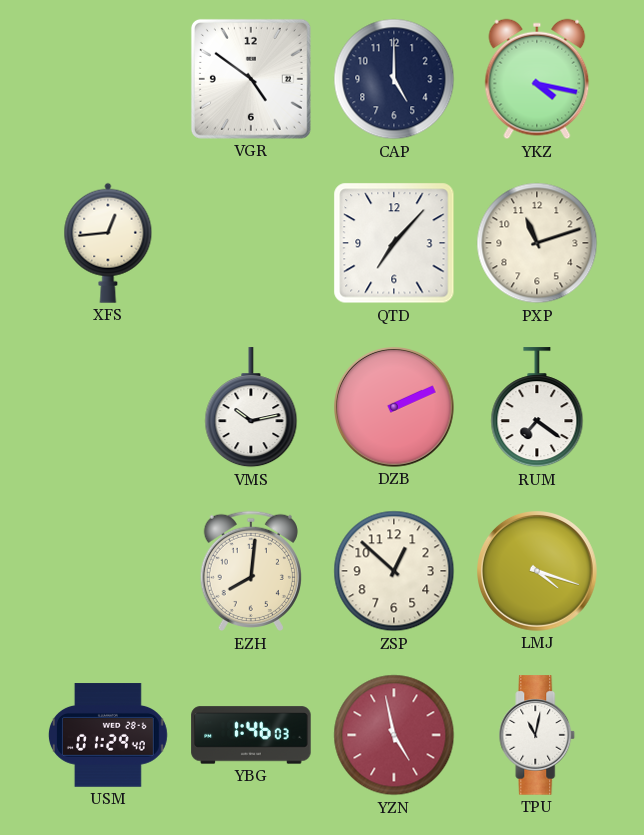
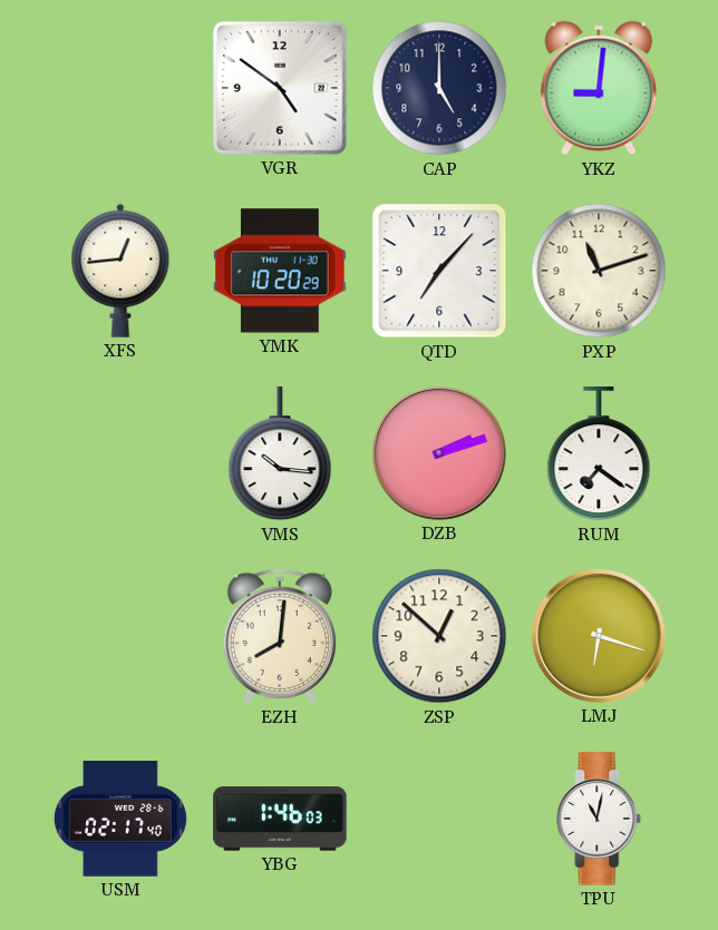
YKZ: 4:17 -> 9:01 (599, 88)
YMK: none -> 10:20 (280, 271)
VMS: 10:13 -> 10:16 (280, 454)
DZB: 2:11 -> 2:12 (440, 454)
LMJ: 4:18 -> 6:18 (600, 637)
USM: 01:29 -> 02:17 (120, 819)
YZN: 4:58 -> none (394, 735)
